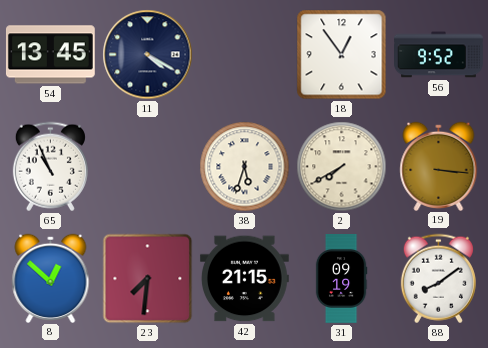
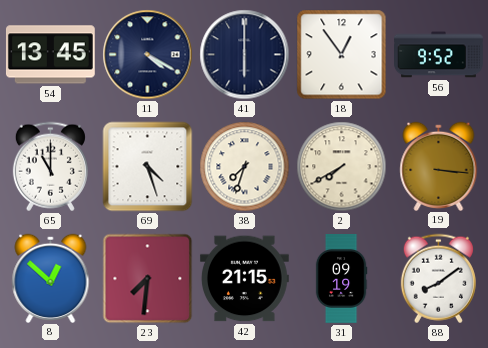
41: none -> 6:00 (245, 55)
65: 10:56 -> 11:00 (50, 167)
69: none -> 4:27 (148, 167)
38: 5:33 -> 7:33 (245, 167)
